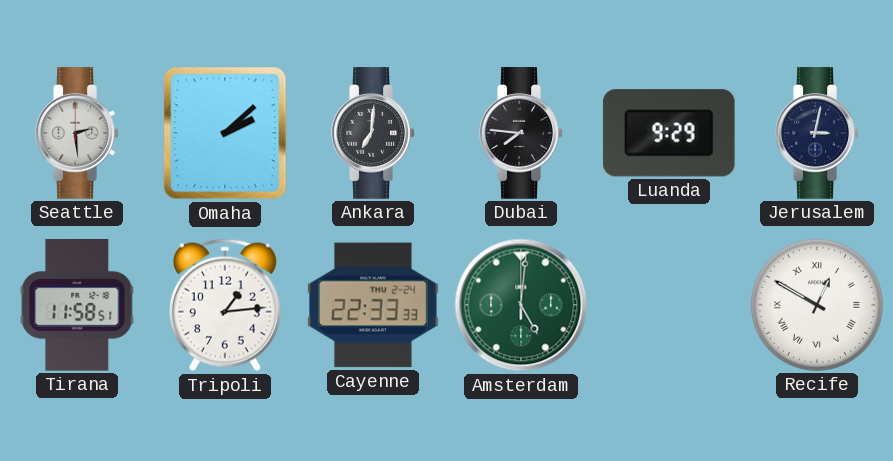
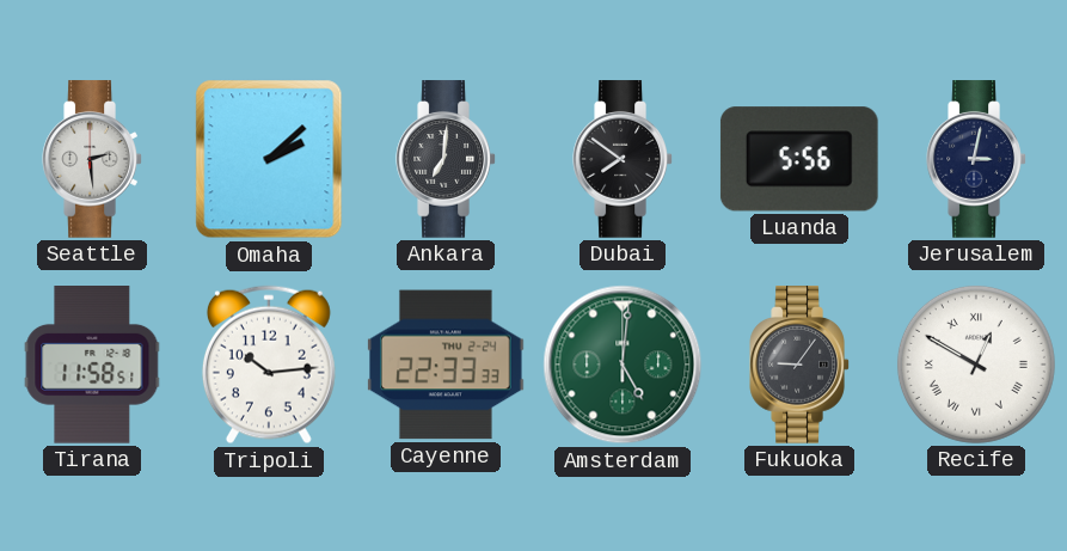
Dubai: 7:46 -> 7:51 (623, 159)
Luanda: 9:29 -> 5:56 (799, 159)
Tripoli: 1:14 -> 10:14 (269, 365)
Fukuoka: none -> 9:06 (799, 365)
